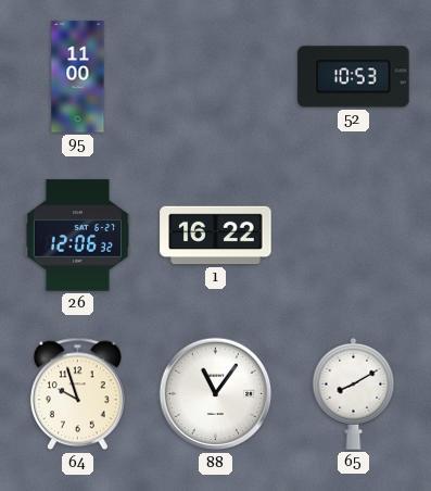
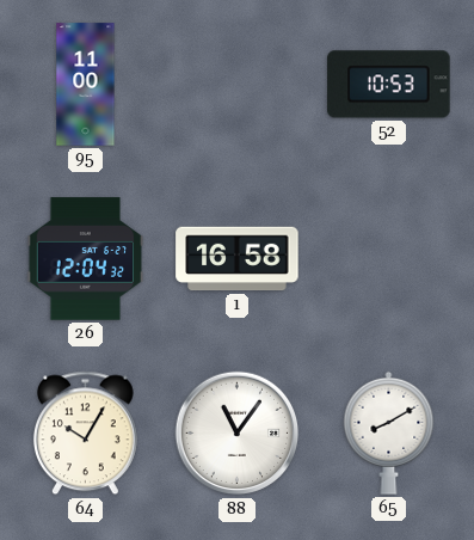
26: 12:06 -> 12:04 (86, 259)
1: 16:22 -> 16:58 (238, 259)
64: 9:57 -> 10:05 (85, 434)
